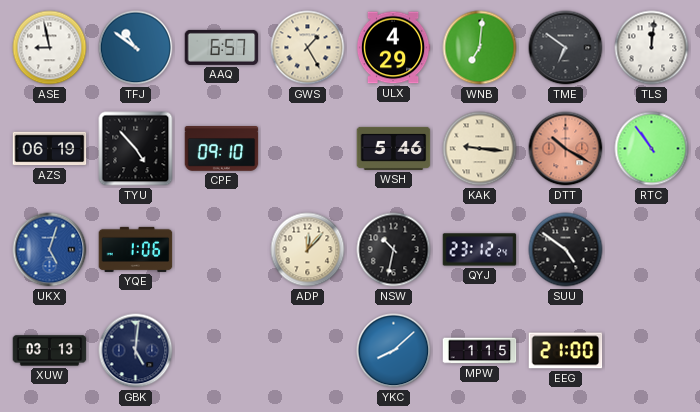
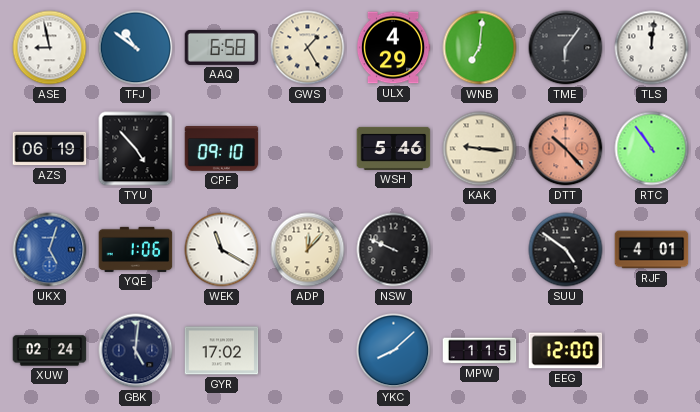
AAQ: 6:57 -> 6:58 (222, 47)
TME: 6:51 -> 6:06 (566, 48)
DTT: 10:20 -> 10:23 (566, 149)
WEK: none -> 11:20 (222, 250)
NSW: 10:32 -> 9:49 (394, 250)
QYJ: 23:12 -> none (480, 250)
RJF: none -> 4:01 (652, 250)
XUW: 03:13 -> 02:24 (50, 351)
GYR: none -> 17:02 (222, 351)
EEG: 21:00 -> 12:00 (566, 351)
